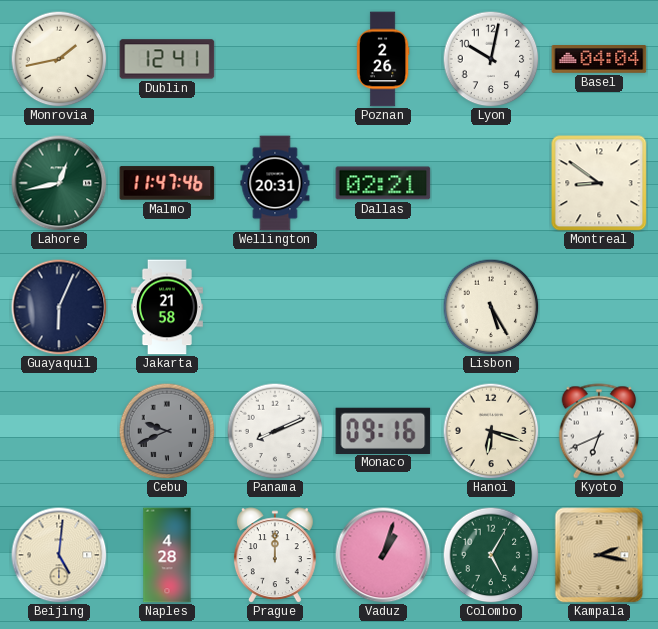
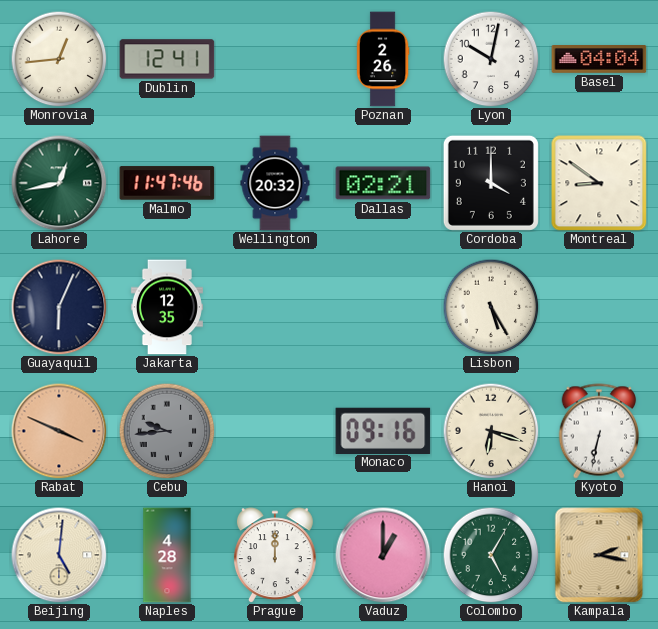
Monrovia: 1:43 -> 12:44 (59, 59)
Wellington: 20:31 -> 20:32 (275, 183)
Cordoba: none -> 4:00 (491, 183)
Jakarta: 21:58 -> 12:35 (167, 307)
Rabat: none -> 3:49 (59, 431)
Cebu: 9:41 -> 9:44 (167, 431)
Panama: 8:11 -> none (275, 431)
Kyoto: 6:41 -> 6:32 (599, 431)
Vaduz: 1:03 -> 1:00 (383, 555)
